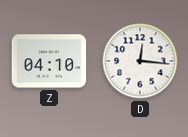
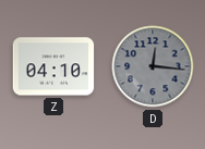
D dial: white -> grey (153, 66)
